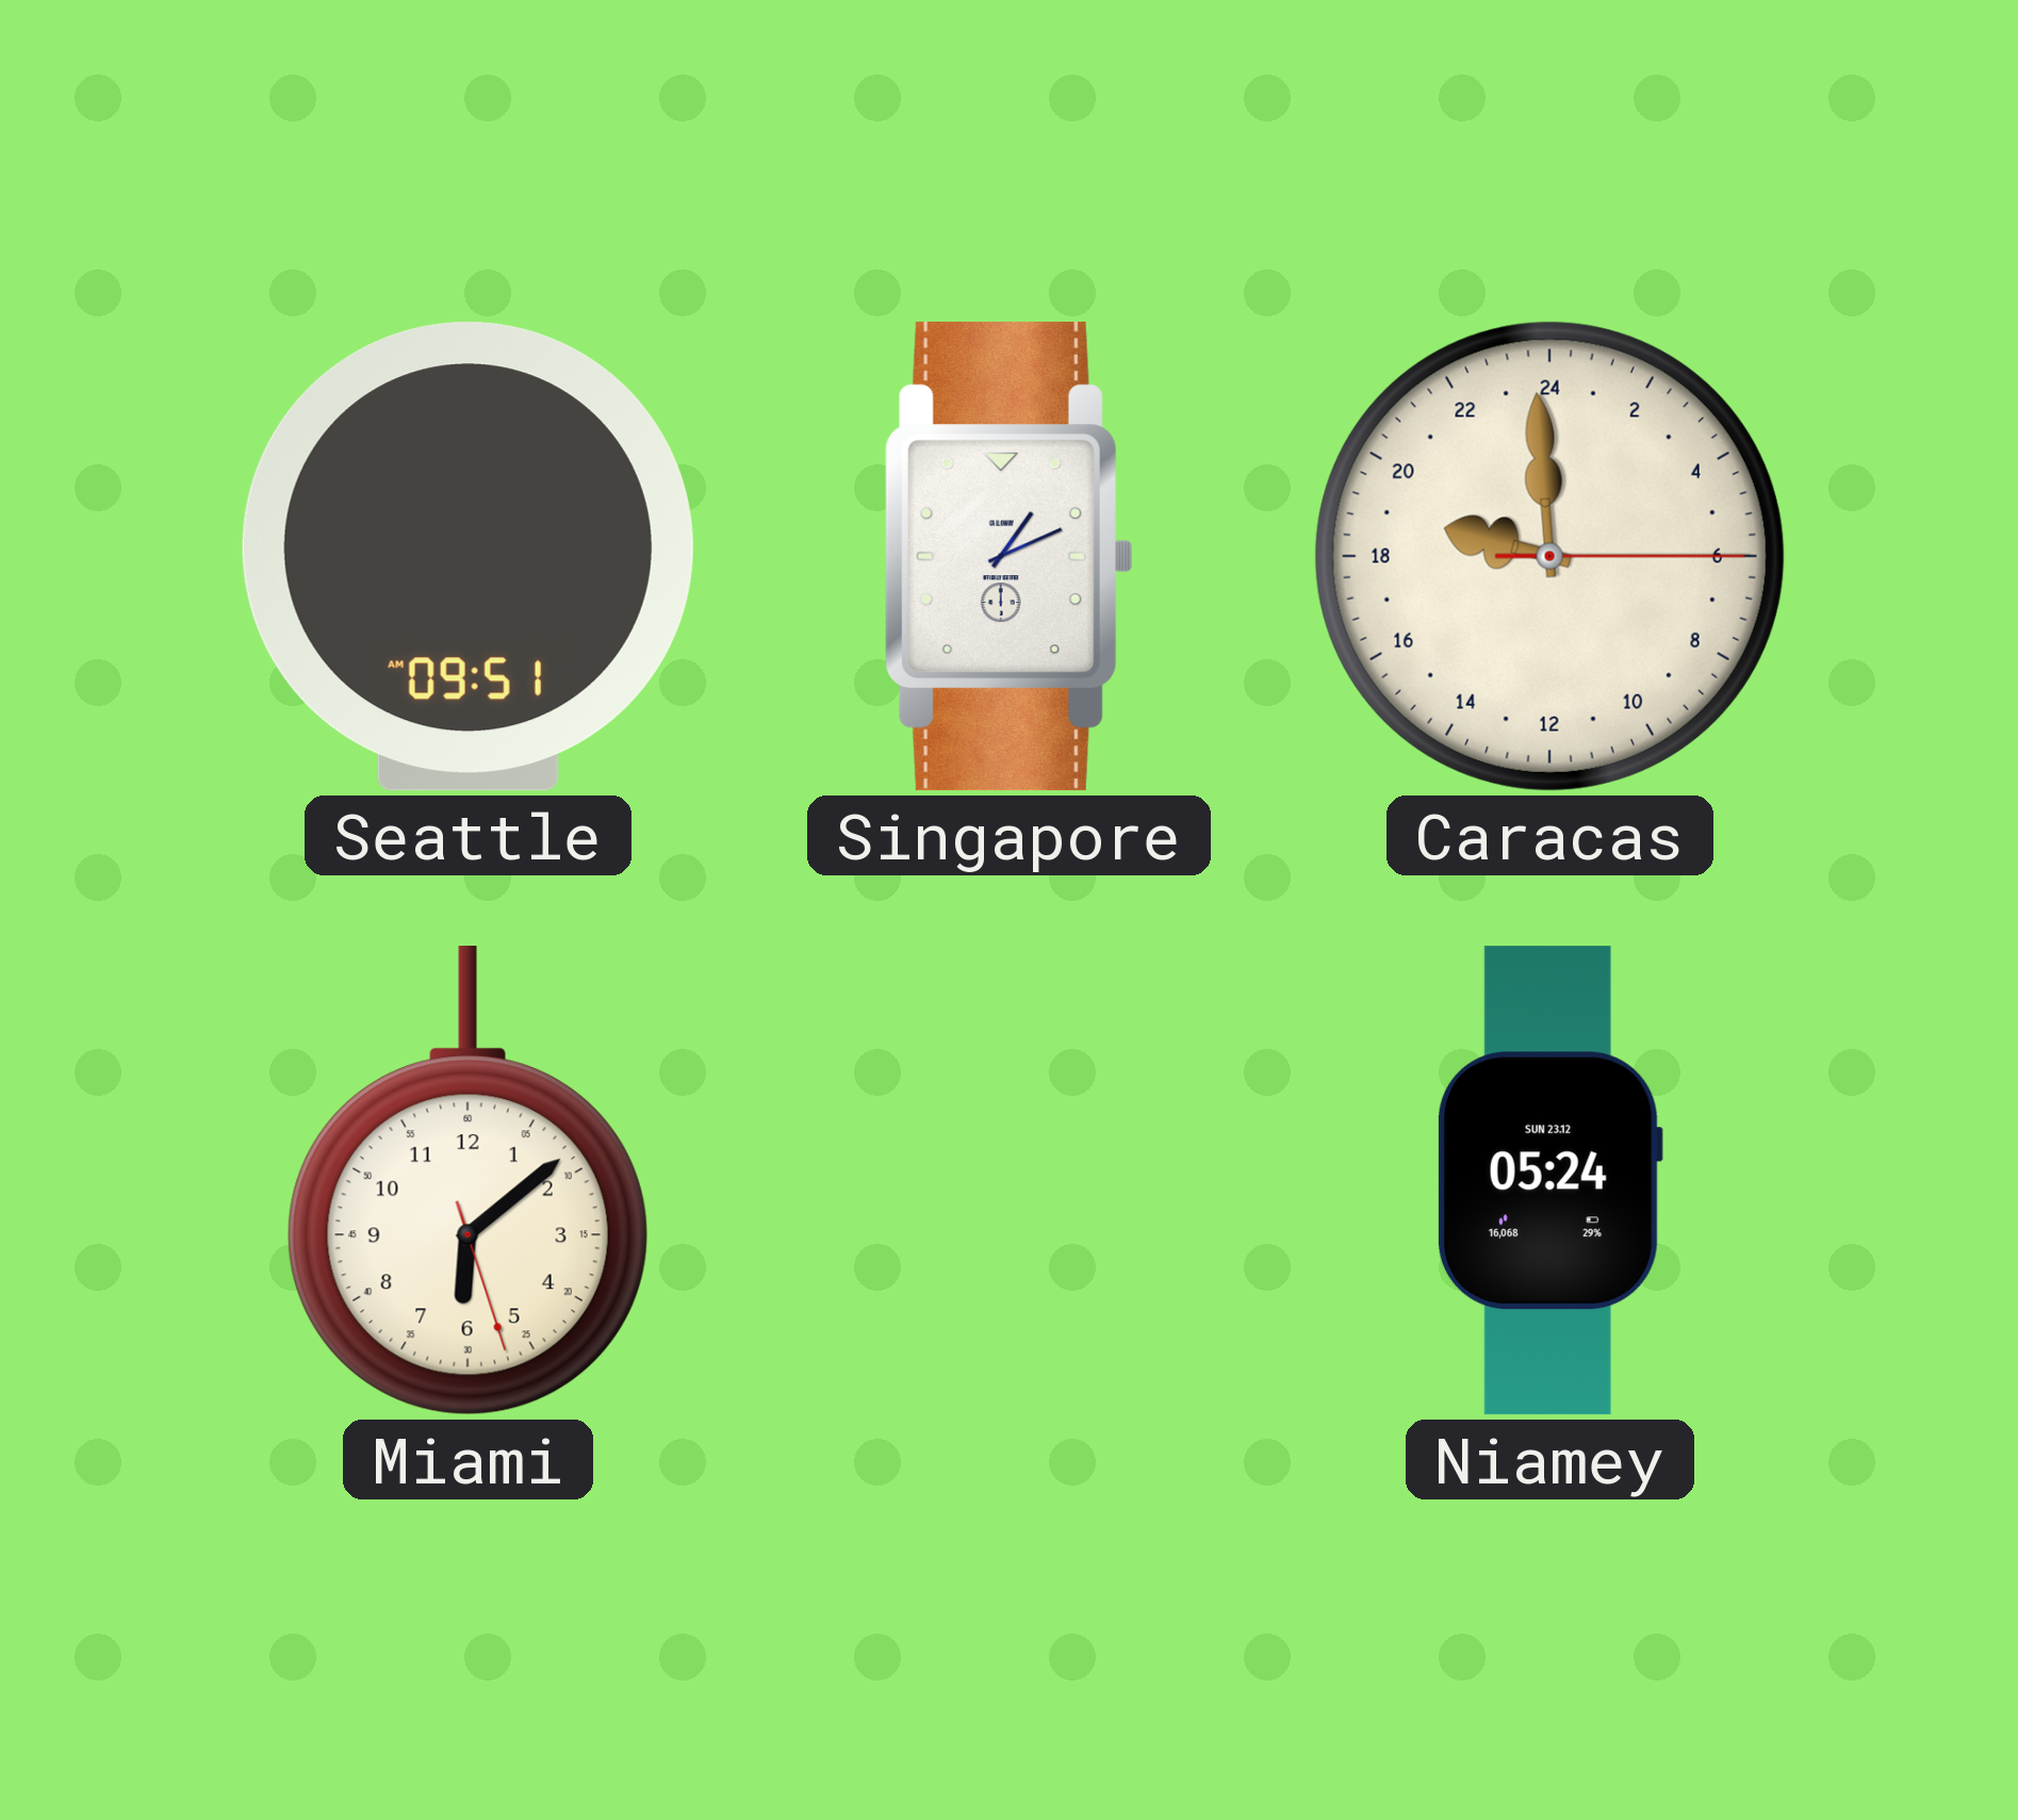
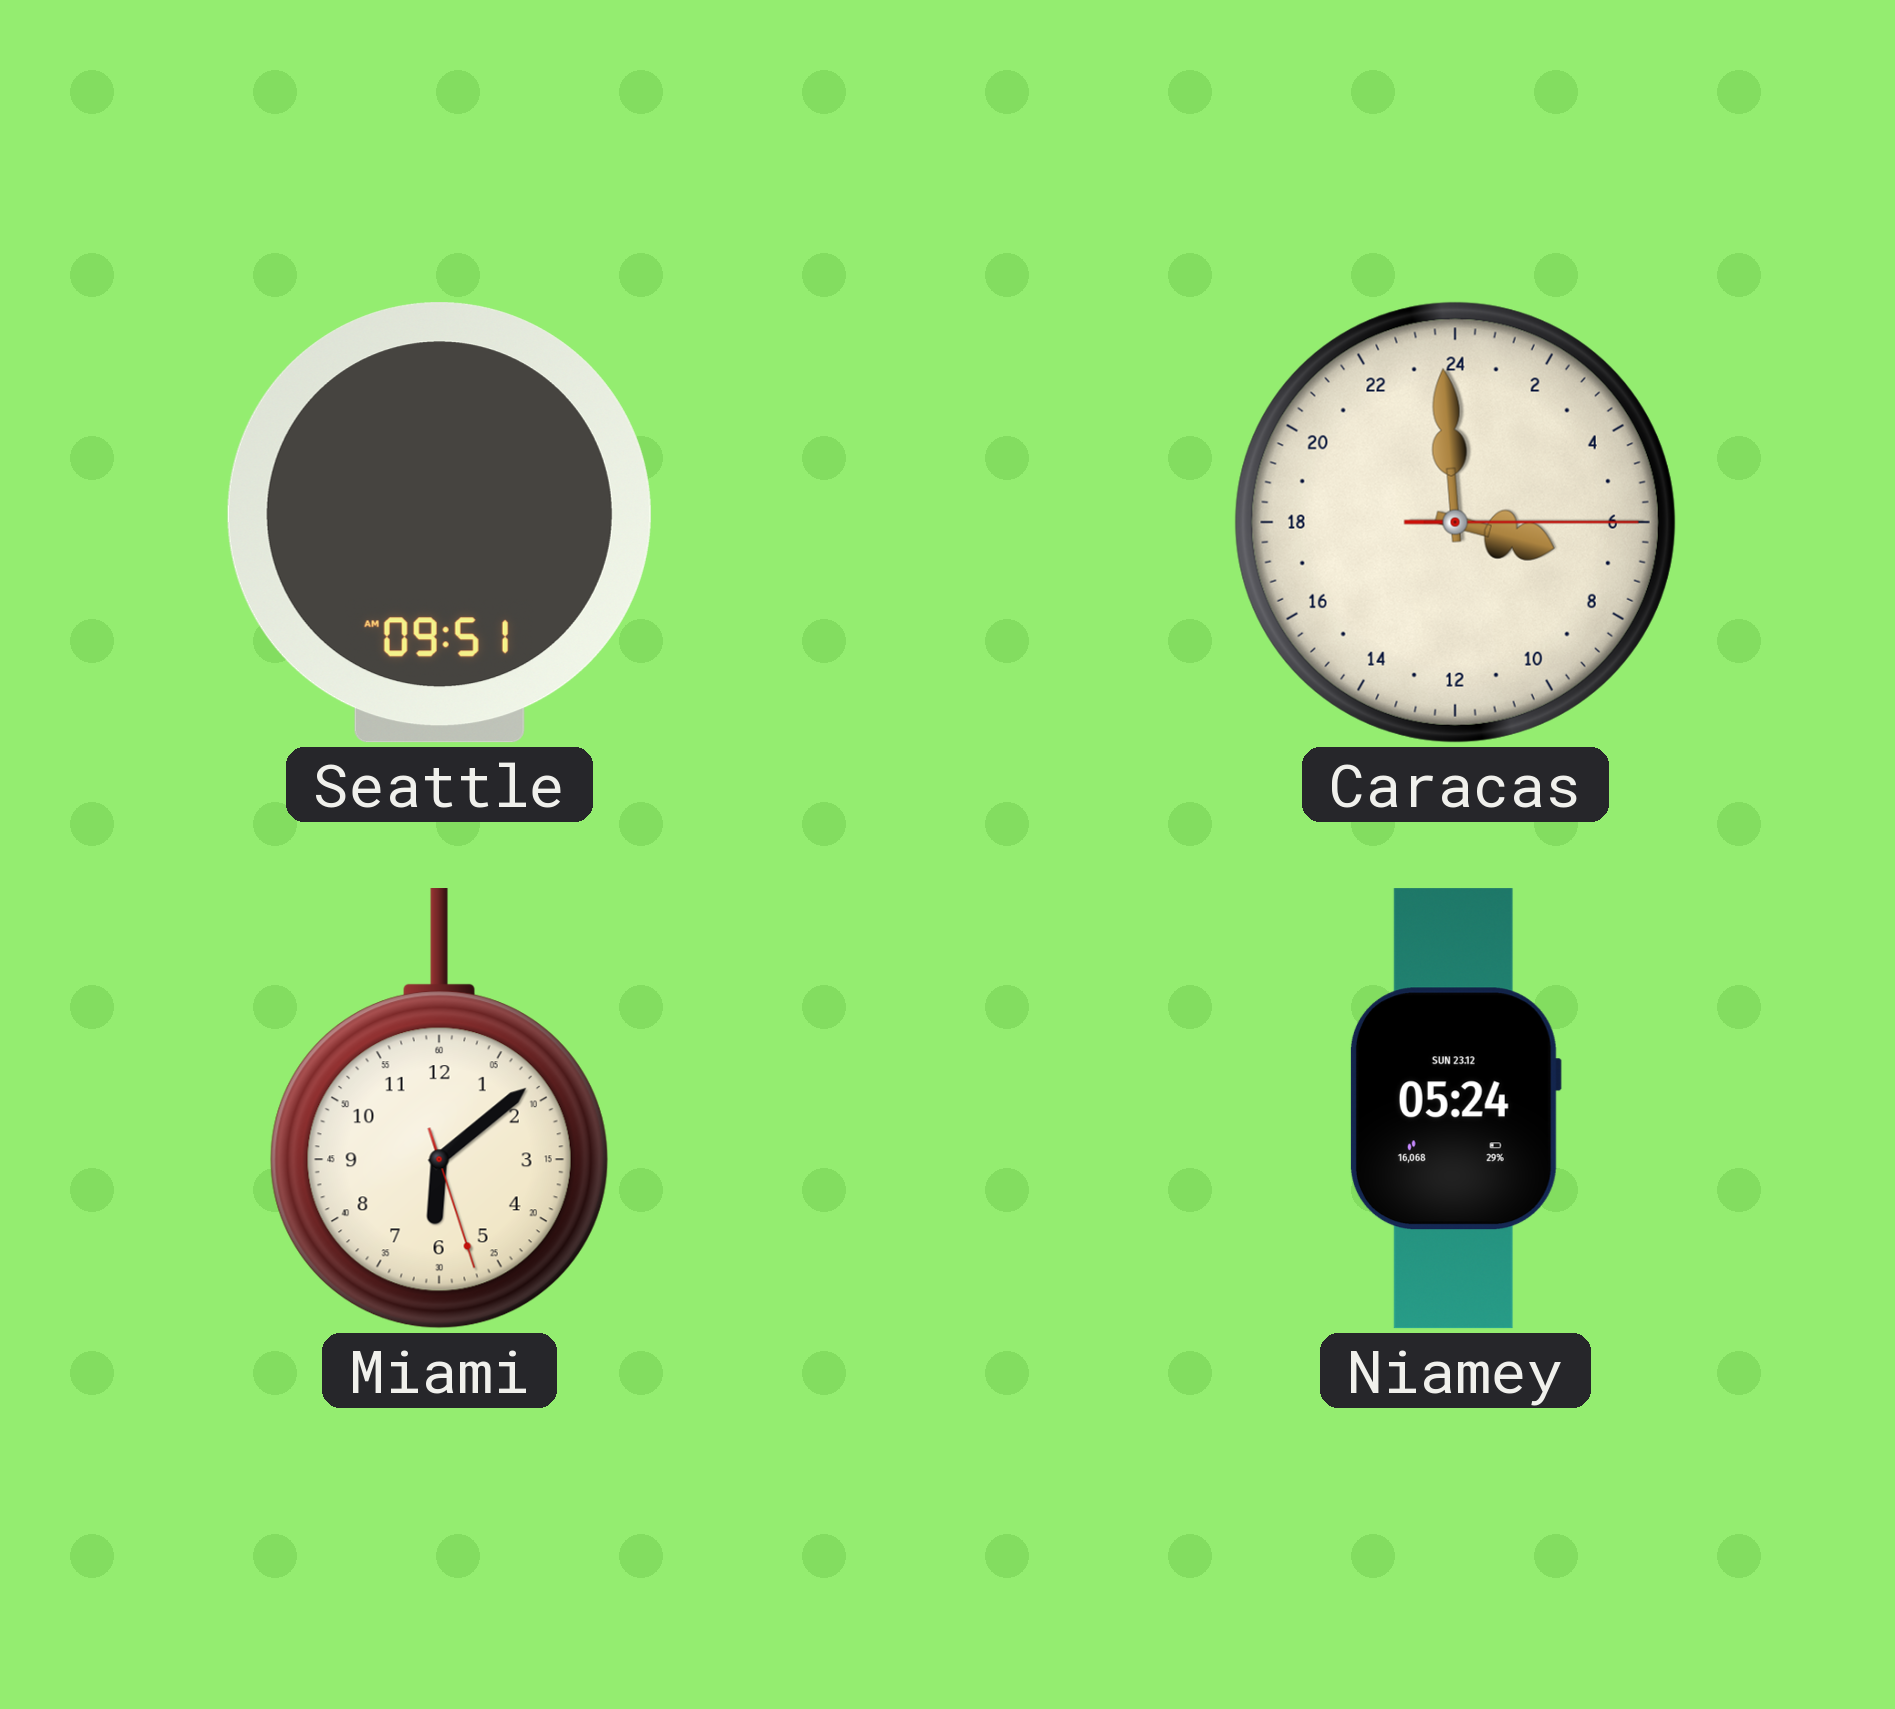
Singapore: 1:11 -> none (1008, 557)
Caracas: 18:59 -> 6:59 (1455, 522)
